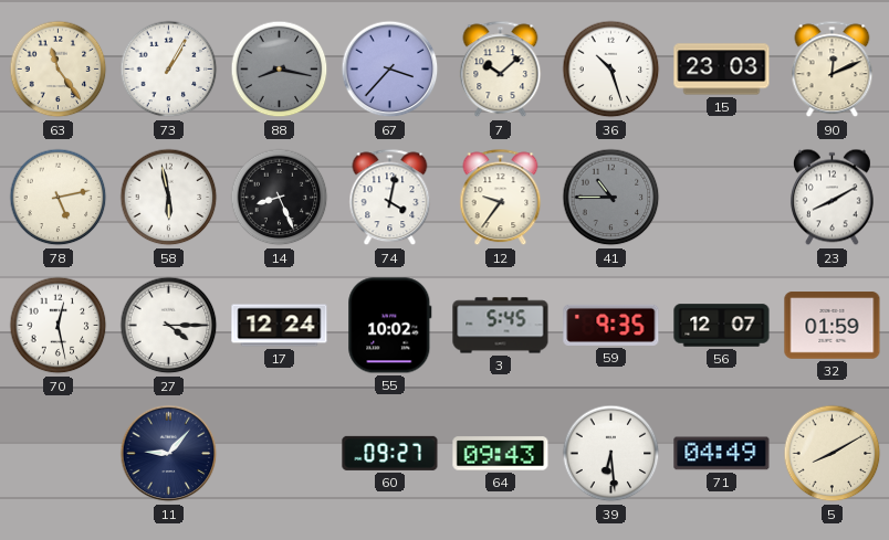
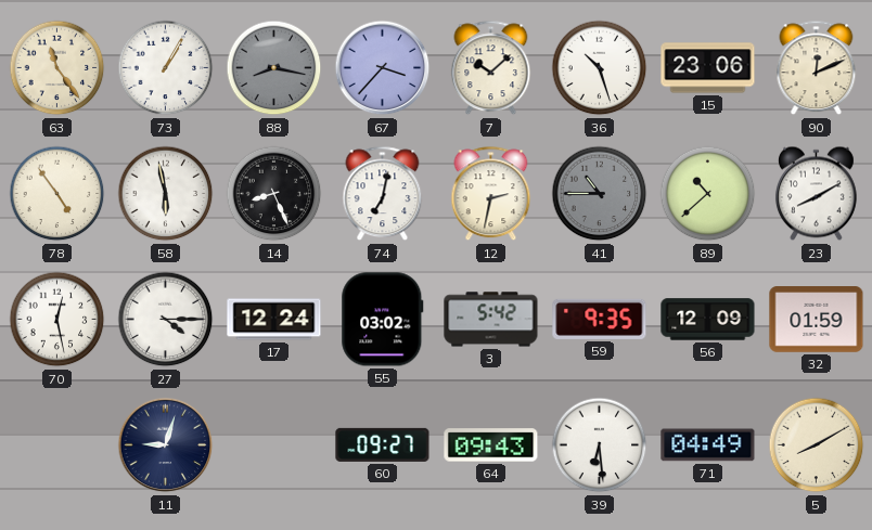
15: 23:03 -> 23:06 (708, 68)
78: 5:13 -> 4:54 (57, 194)
74: 4:02 -> 7:02 (383, 194)
12: 9:36 -> 2:32 (491, 194)
89: none -> 10:38 (708, 194)
55: 10:02 -> 03:02 (383, 320)
3: 5:45 -> 5:42 (491, 320)
56: 12:07 -> 12:09 (708, 320)
11: 9:07 -> 9:03 (166, 445)
